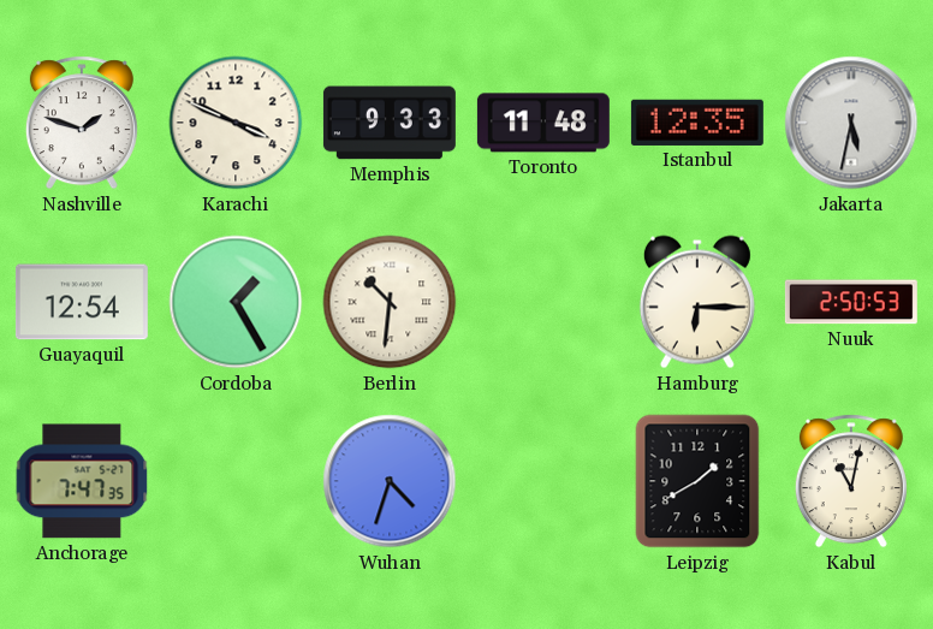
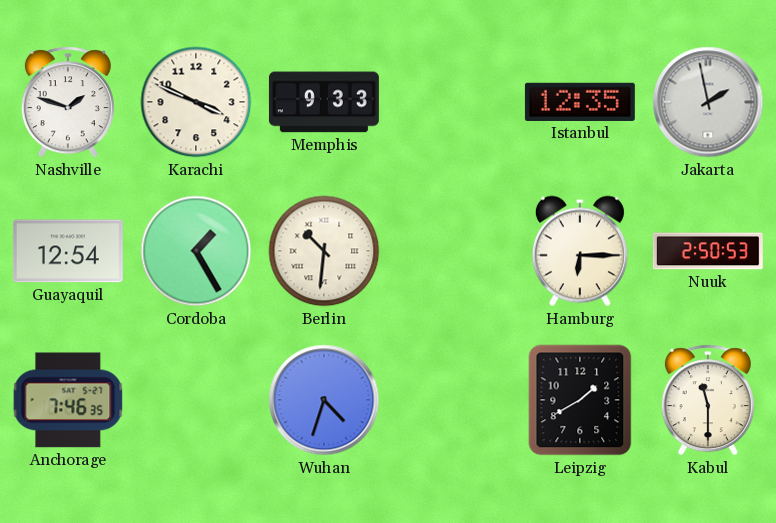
Toronto: 11:48 -> none (543, 123)
Jakarta: 5:32 -> 1:58 (708, 102)
Anchorage: 7:47 -> 7:46 (68, 400)
Kabul: 11:02 -> 11:30 (708, 400)
